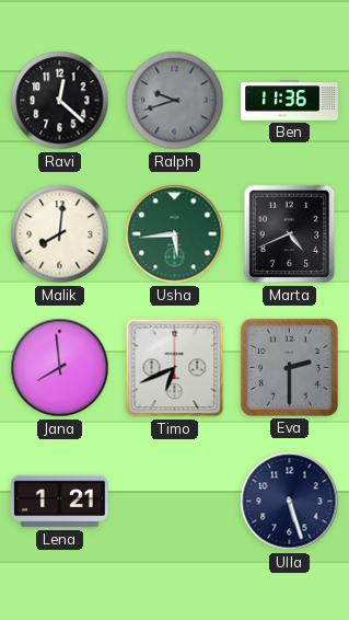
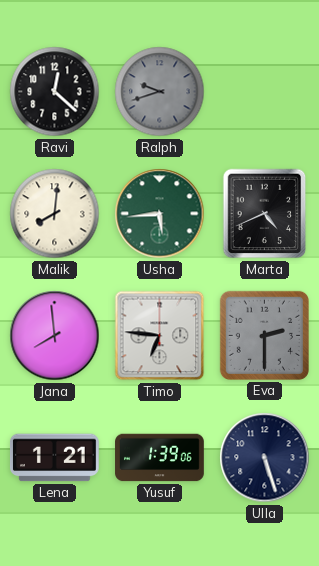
Ben: 11:36 -> none (290, 101)
Timo: 6:41 -> 6:46 (160, 336)
Yusuf: none -> 1:39 (160, 458)
